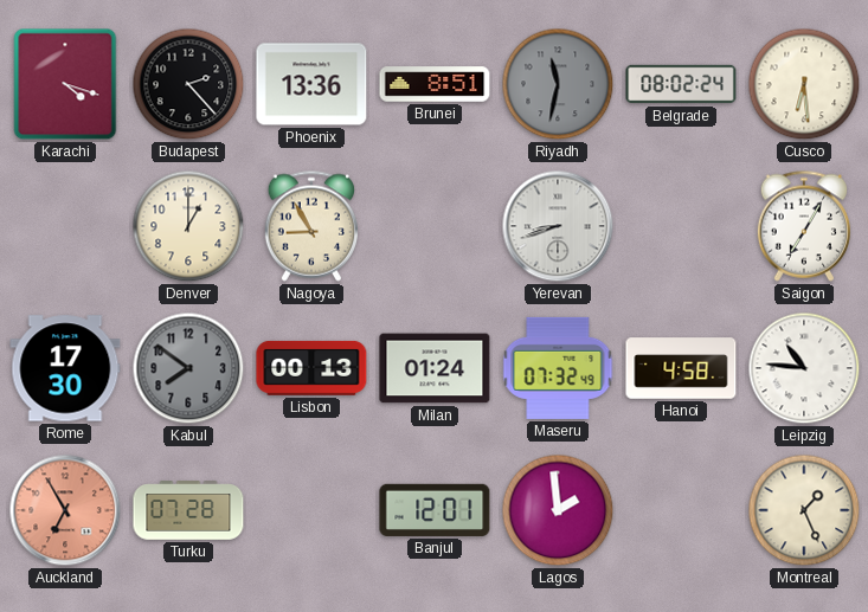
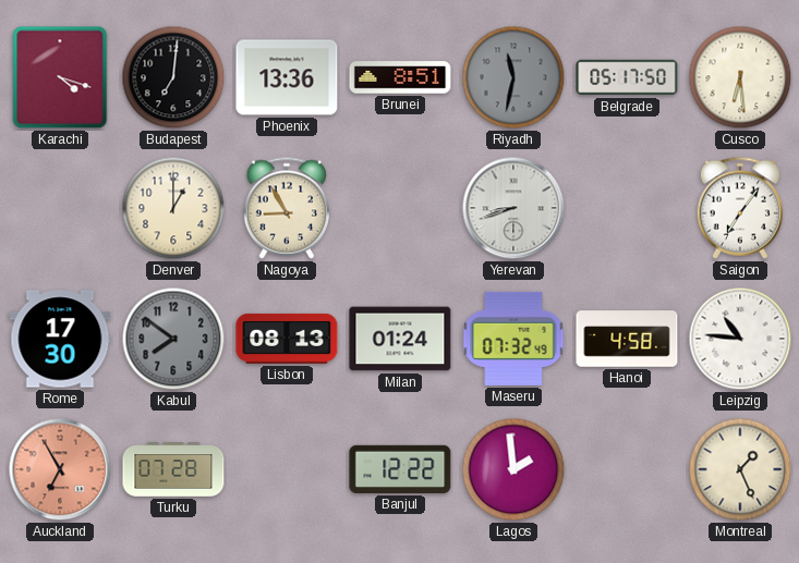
Budapest: 2:23 -> 7:01 (173, 77)
Belgrade: 08:02 -> 05:17 (627, 77)
Saigon: 7:05 -> 7:06 (739, 208)
Lisbon: 00:13 -> 08:13 (287, 339)
Banjul: 12:01 -> 12:22 (400, 469)
